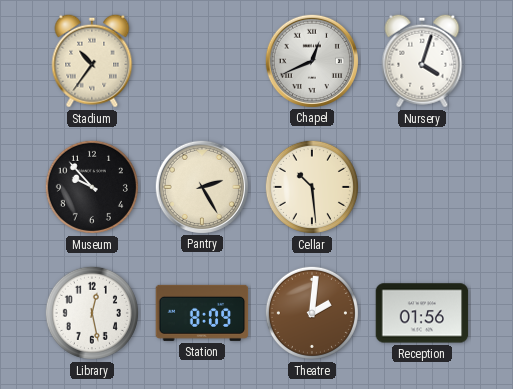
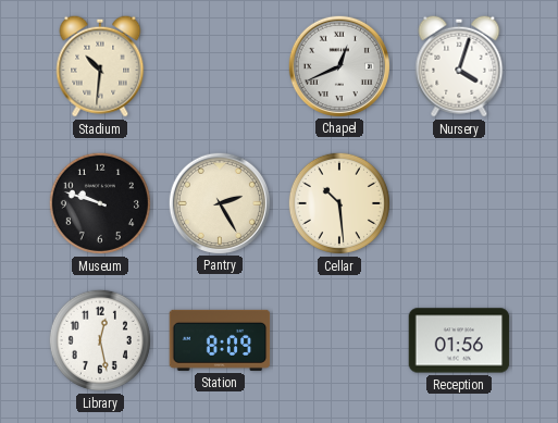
Stadium: 10:36 -> 10:31 (100, 66)
Museum: 9:53 -> 9:48 (100, 203)
Theatre: 2:01 -> none (312, 313)
